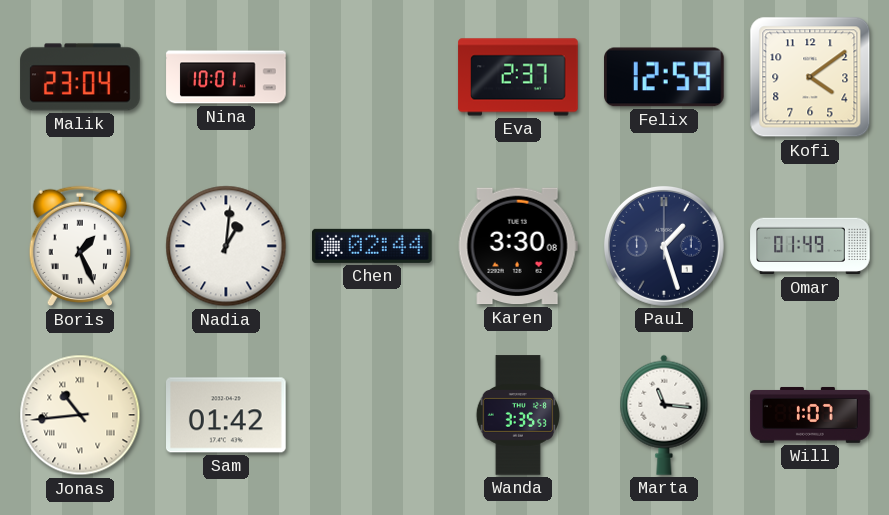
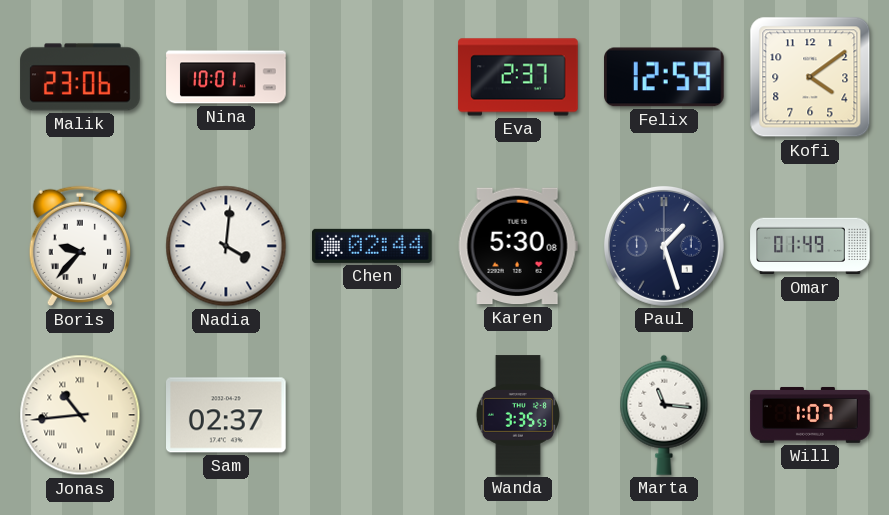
Malik: 23:04 -> 23:06 (80, 77)
Boris: 1:26 -> 9:37 (79, 246)
Nadia: 1:01 -> 4:01 (226, 246)
Karen: 3:30 -> 5:30 (518, 246)
Sam: 01:42 -> 02:37 (227, 415)
